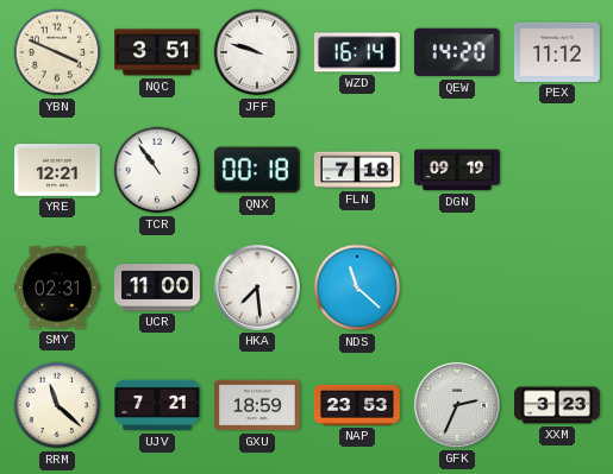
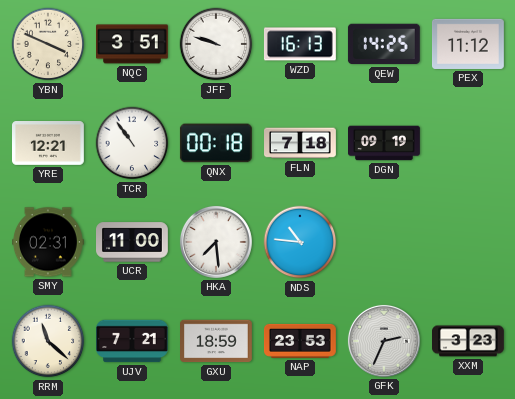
WZD: 16:14 -> 16:13 (300, 44)
QEW: 14:20 -> 14:25 (384, 44)
NDS: 11:22 -> 10:46 (300, 242)
